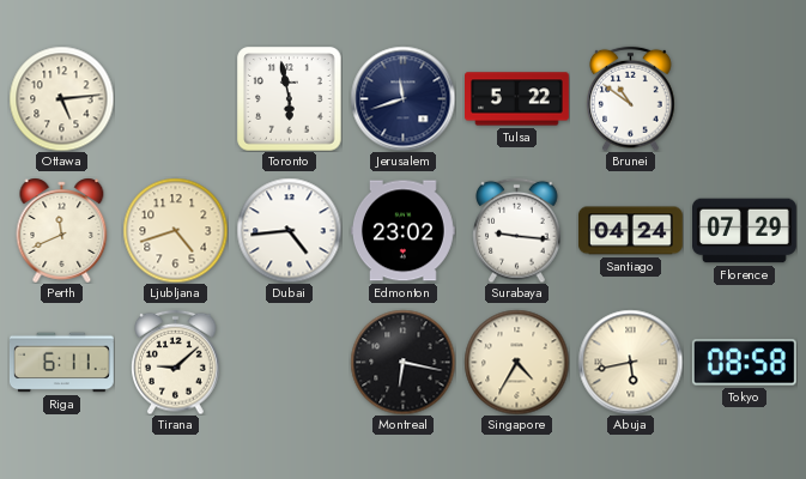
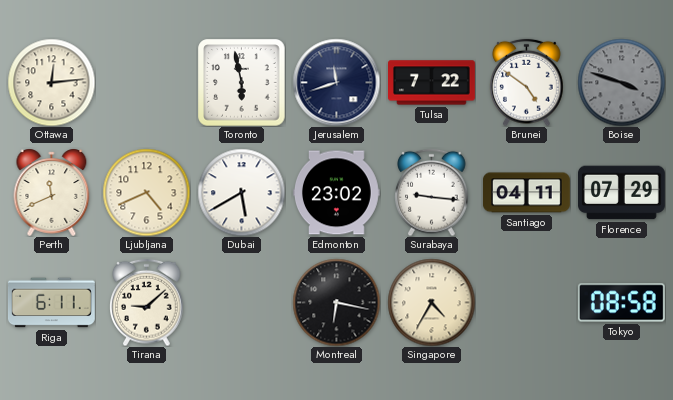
Ottawa: 5:14 -> 12:14 (51, 82)
Tulsa: 5:22 -> 7:22 (432, 83)
Brunei: 10:51 -> 4:51 (527, 82)
Boise: none -> 3:48 (621, 82)
Ljubljana: 4:42 -> 4:41 (146, 192)
Dubai: 4:44 -> 5:40 (241, 192)
Santiago: 04:24 -> 04:11 (526, 193)
Abuja: 5:43 -> none (630, 362)
